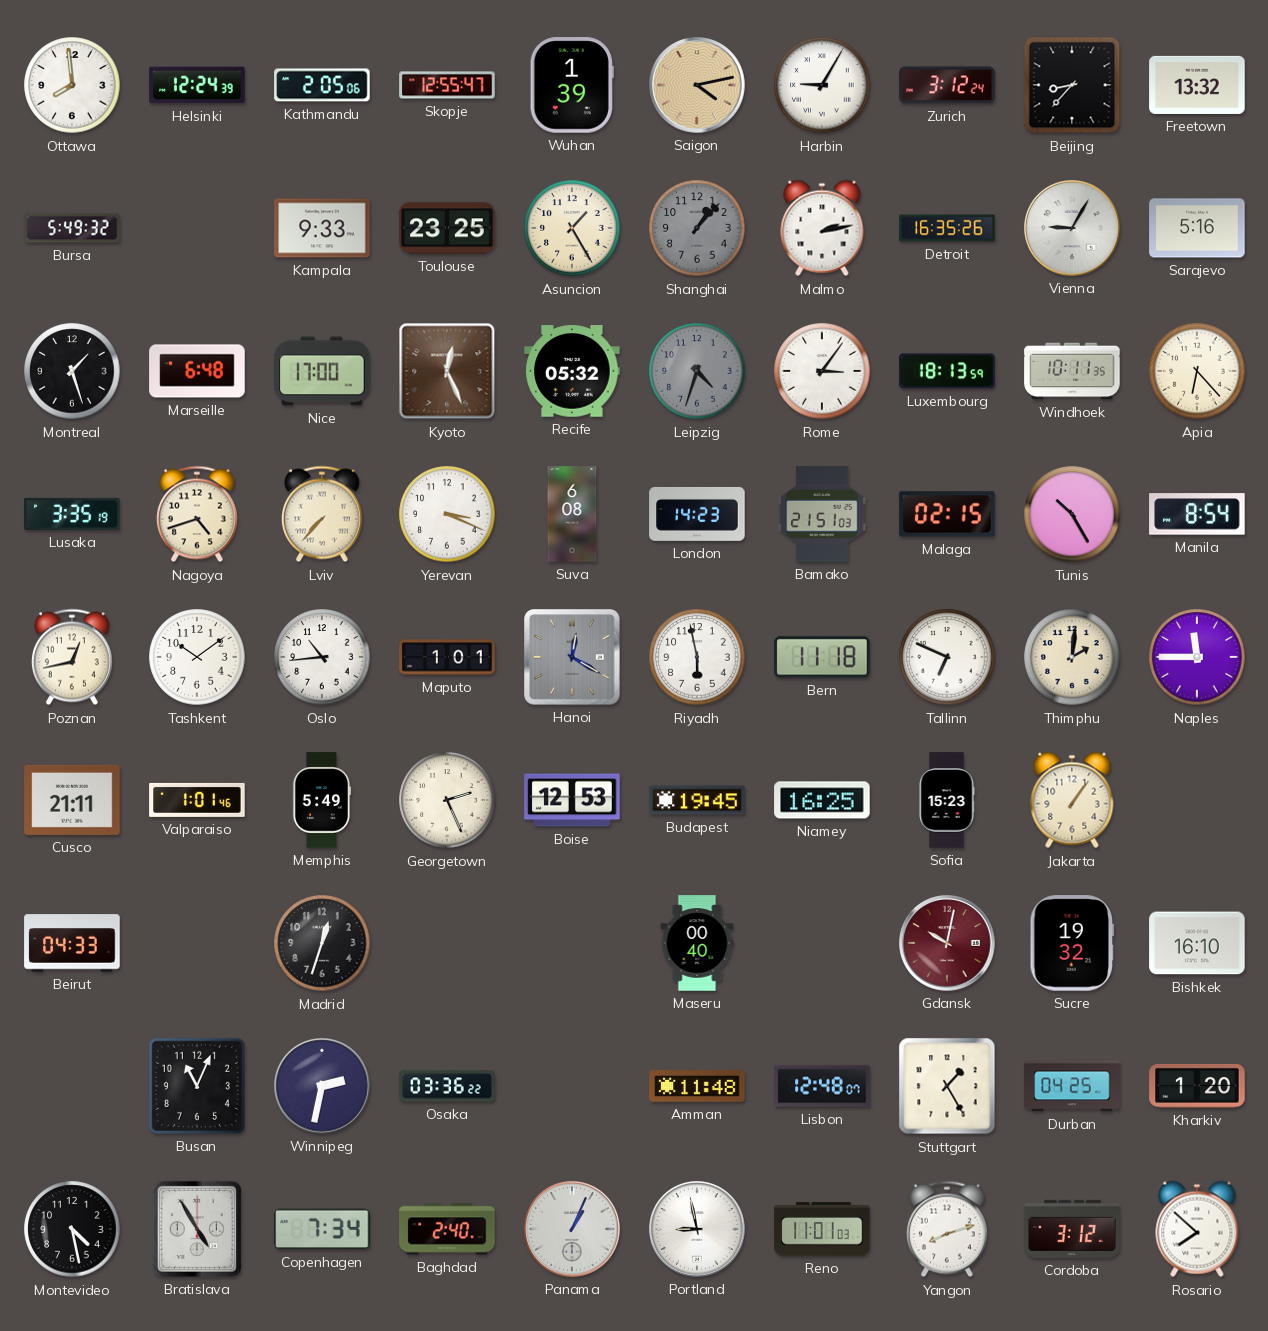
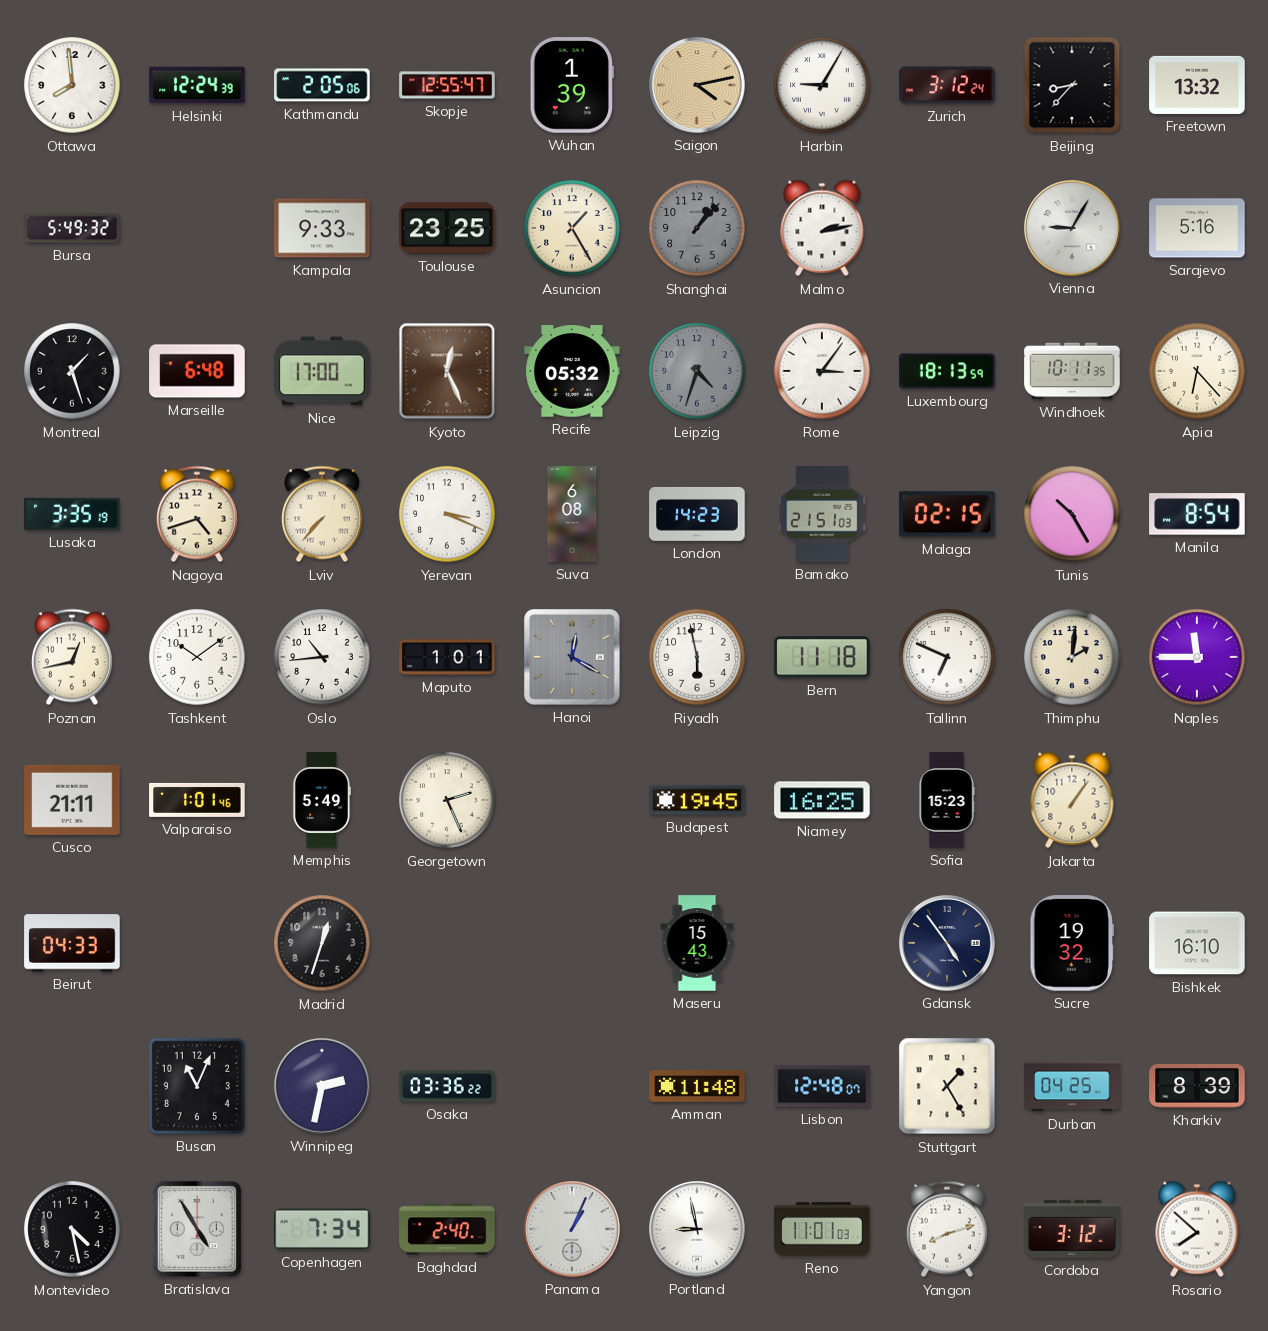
Detroit: 16:35 -> none (947, 228)
Boise: 12:53 -> none (572, 800)
Maseru: 00:40 -> 15:43 (697, 943)
Gdansk: 10:02 -> 4:54 (947, 943)
Gdansk dial: burgundy -> navy (947, 943)
Kharkiv: 1:20 -> 8:39 (1197, 1086)
